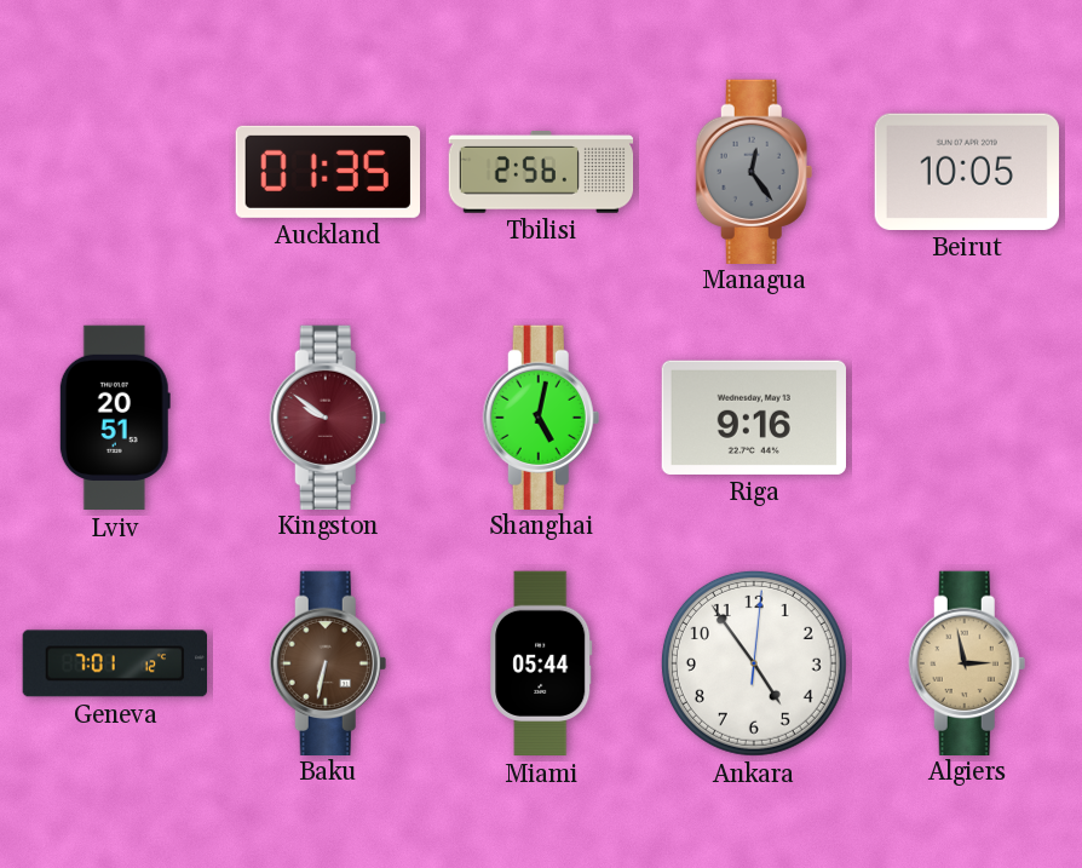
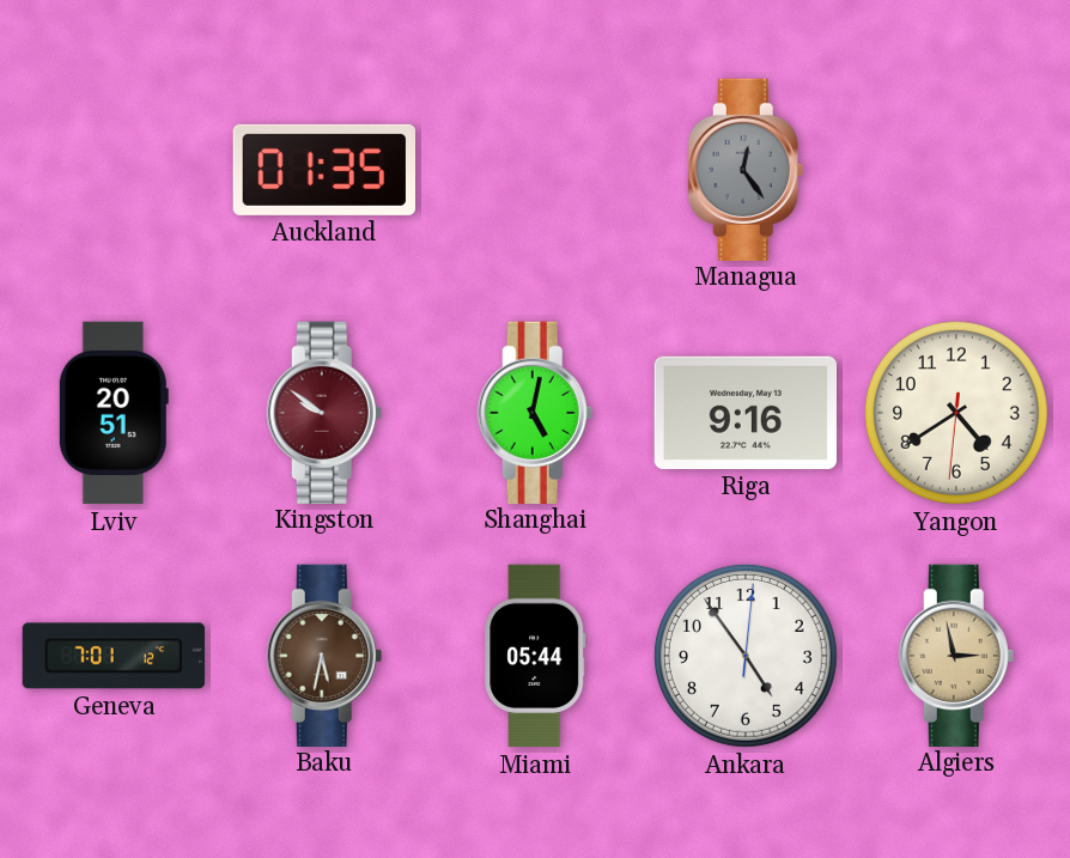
Tbilisi: 2:56 -> none (541, 172)
Beirut: 10:05 -> none (967, 172)
Yangon: none -> 4:39 (956, 413)
Baku: 6:32 -> 5:32 (324, 655)
